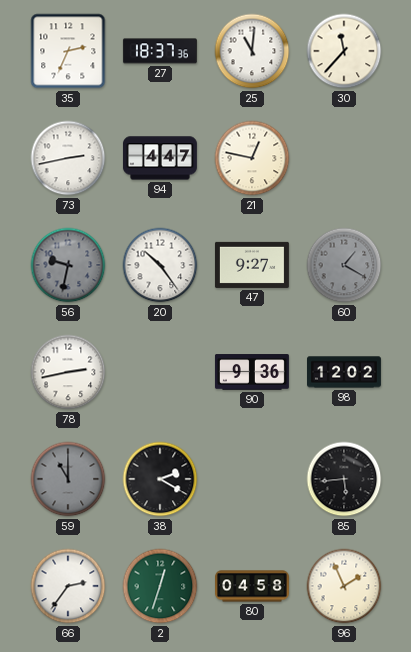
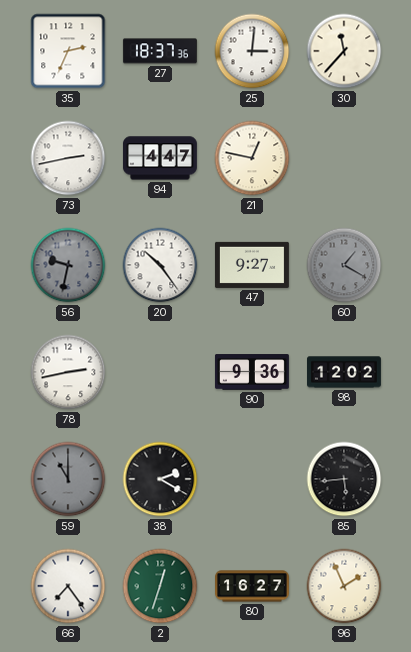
25: 11:01 -> 3:01 (252, 51)
66: 2:36 -> 7:24 (68, 586)
80: 04:58 -> 16:27 (253, 586)
